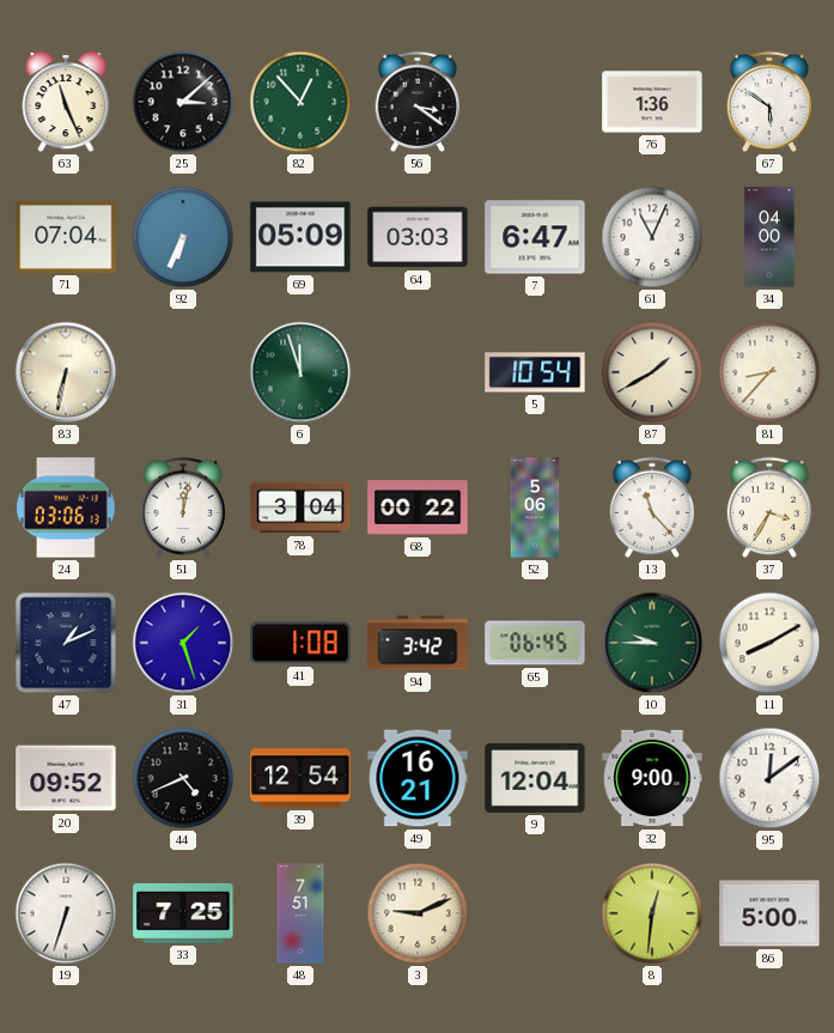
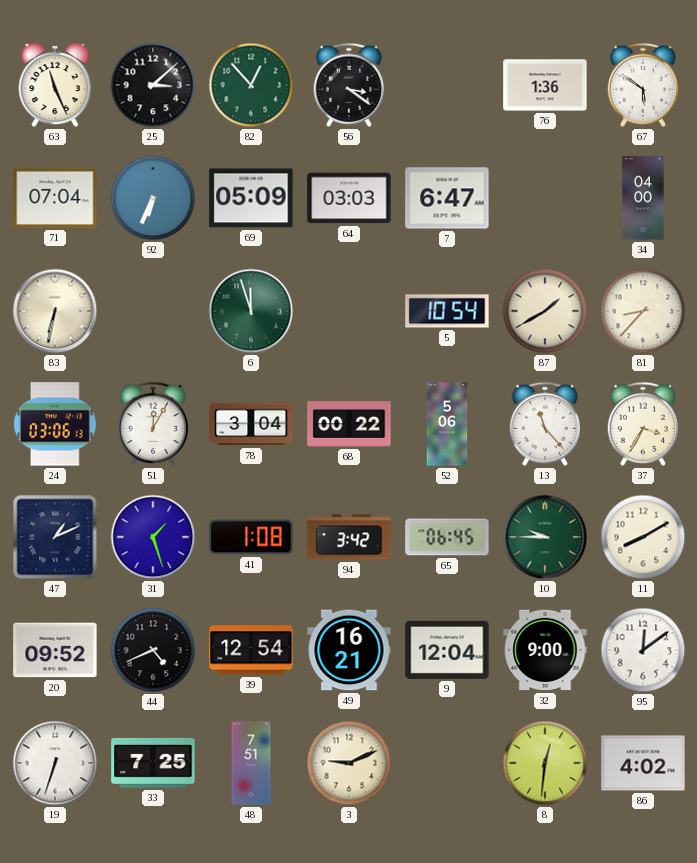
61: 11:04 -> none (652, 237)
51: 12:02 -> 12:05 (152, 424)
86: 5:00 -> 4:02 (643, 763)
